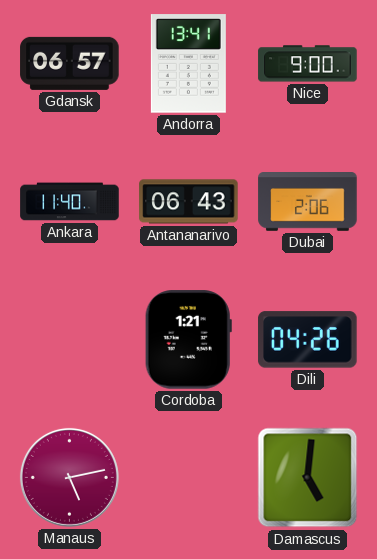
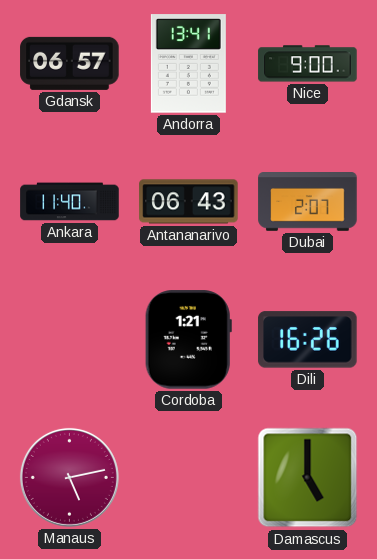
Dubai: 2:06 -> 2:07 (308, 202)
Dili: 04:26 -> 16:26 (308, 340)
Damascus: 5:01 -> 5:00 (308, 478)
